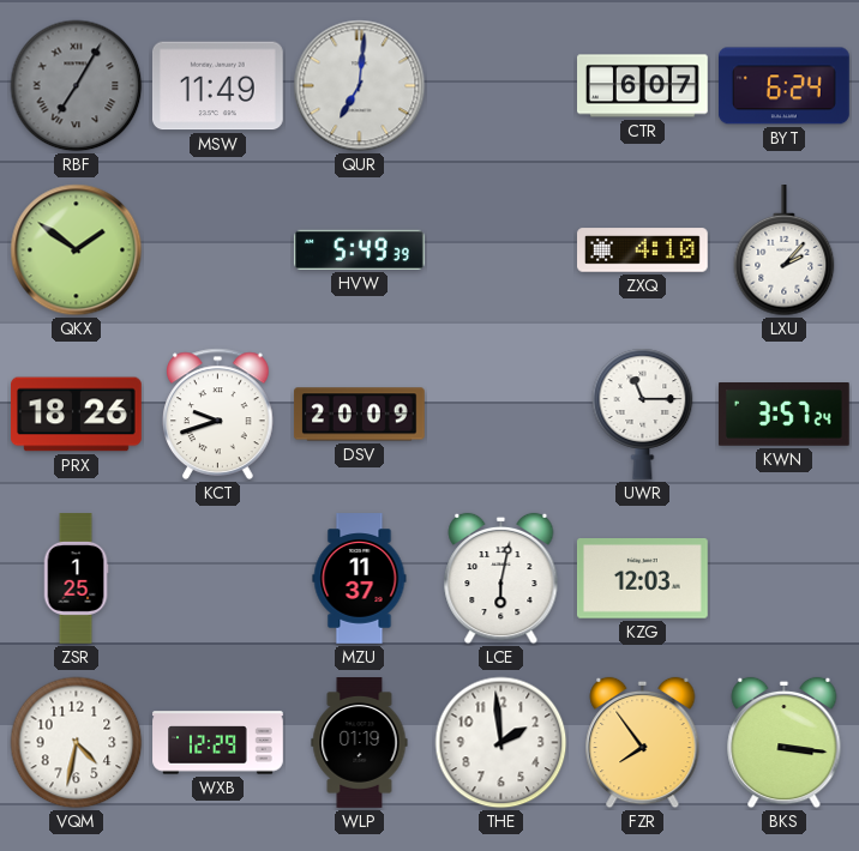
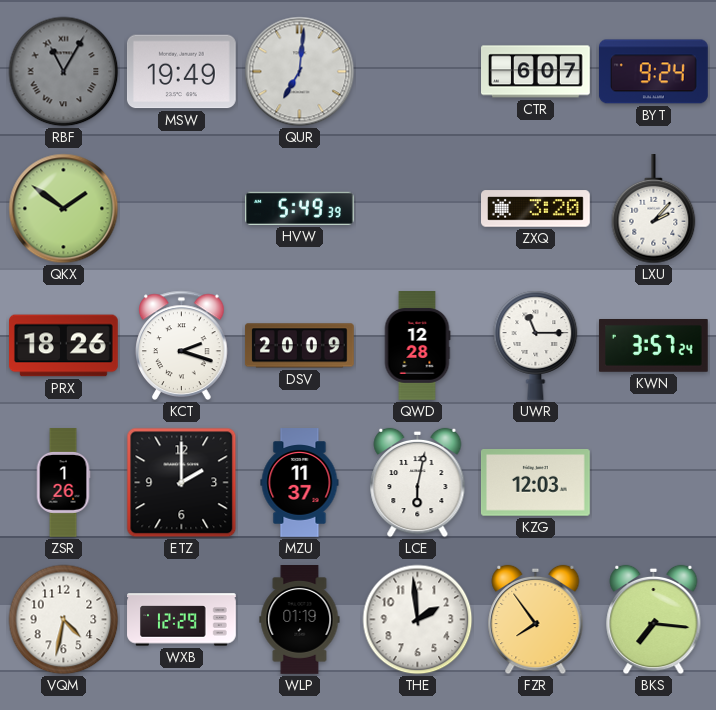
RBF: 7:05 -> 11:05 (64, 72)
MSW: 11:49 -> 19:49 (181, 72)
BYT: 6:24 -> 9:24 (653, 72)
ZXQ: 4:10 -> 3:20 (536, 209)
KCT: 9:42 -> 2:18 (182, 345)
QWD: none -> 12:28 (417, 346)
ZSR: 1:25 -> 1:26 (63, 483)
ETZ: none -> 2:00 (182, 483)
BKS: 3:16 -> 7:16 (654, 620)
